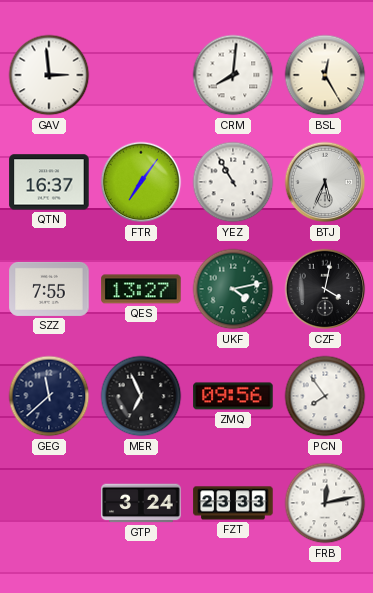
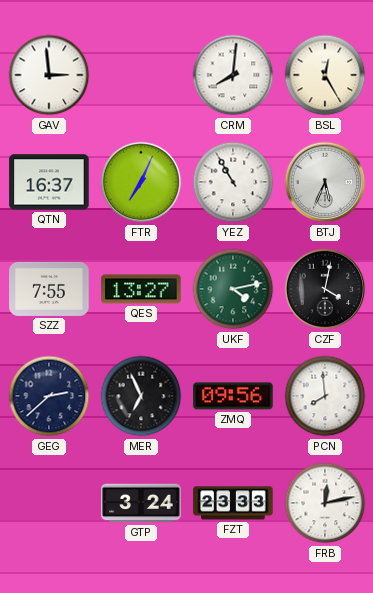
FTR: 7:06 -> 7:04 (141, 182)
GEG: 11:38 -> 2:38 (49, 396)
PCN: 7:54 -> 7:59 (325, 396)
